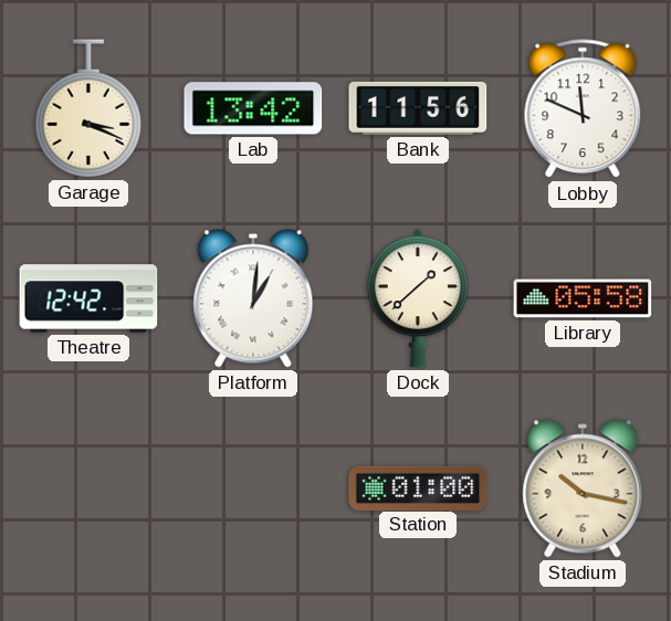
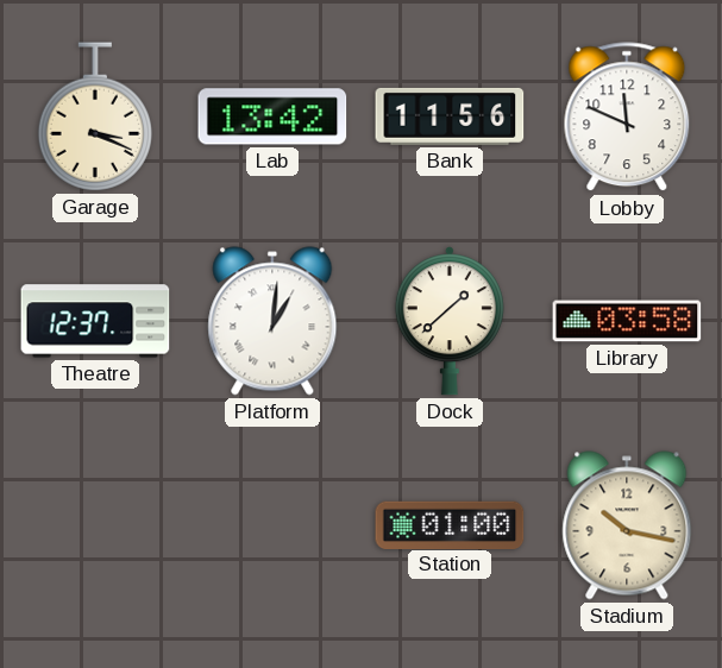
Theatre: 12:42 -> 12:37 (95, 321)
Library: 05:58 -> 03:58 (627, 321)
